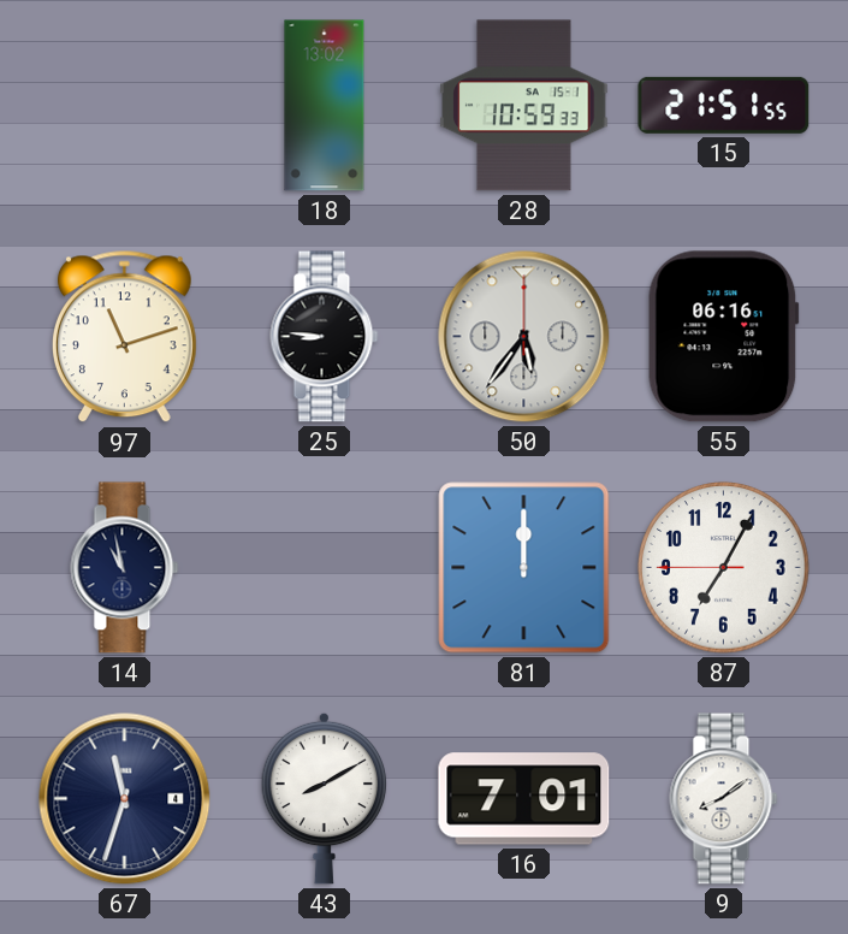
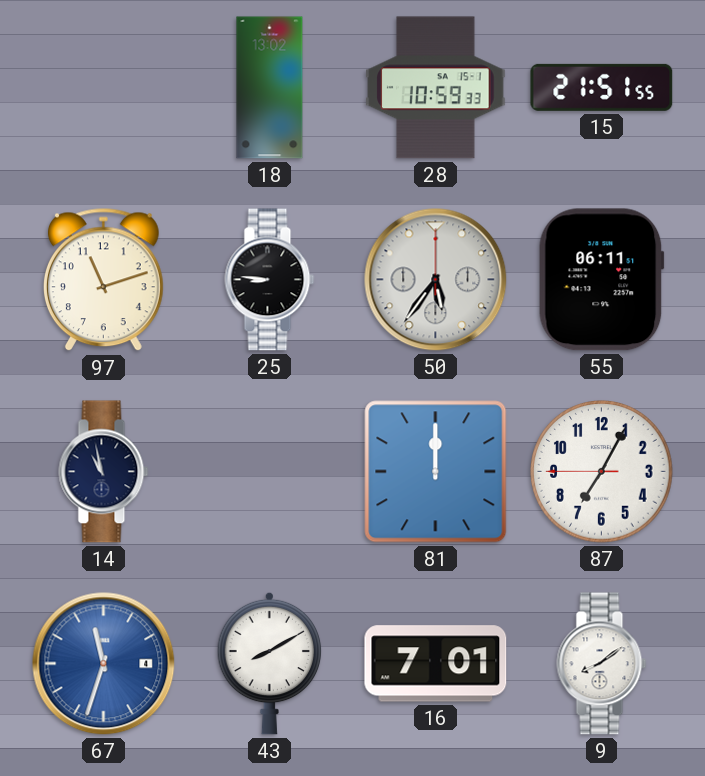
55: 06:16 -> 06:11 (601, 280)
67 dial: navy -> blue (104, 664)
